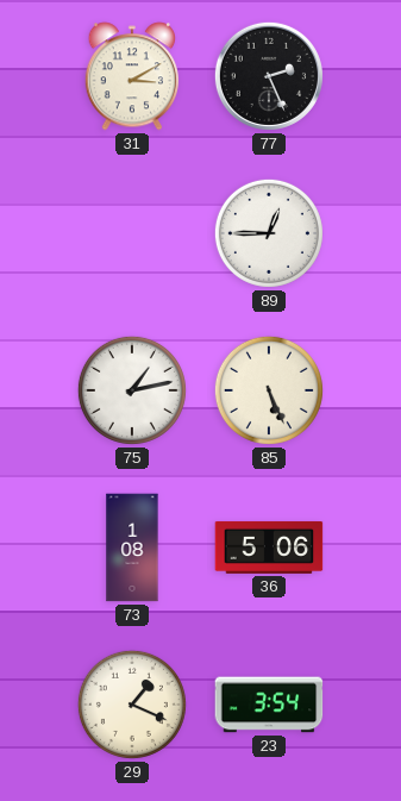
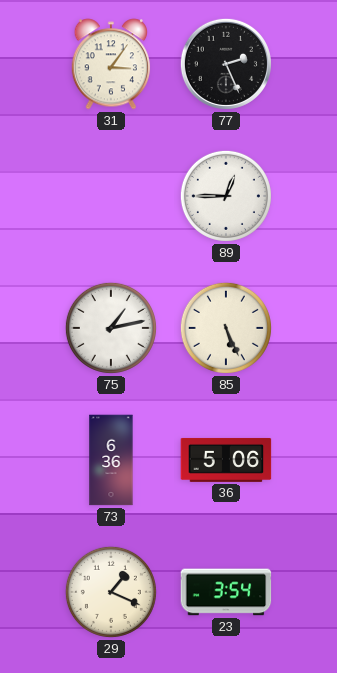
31: 3:10 -> 3:06 (111, 64)
73: 1:08 -> 6:36 (111, 460)
